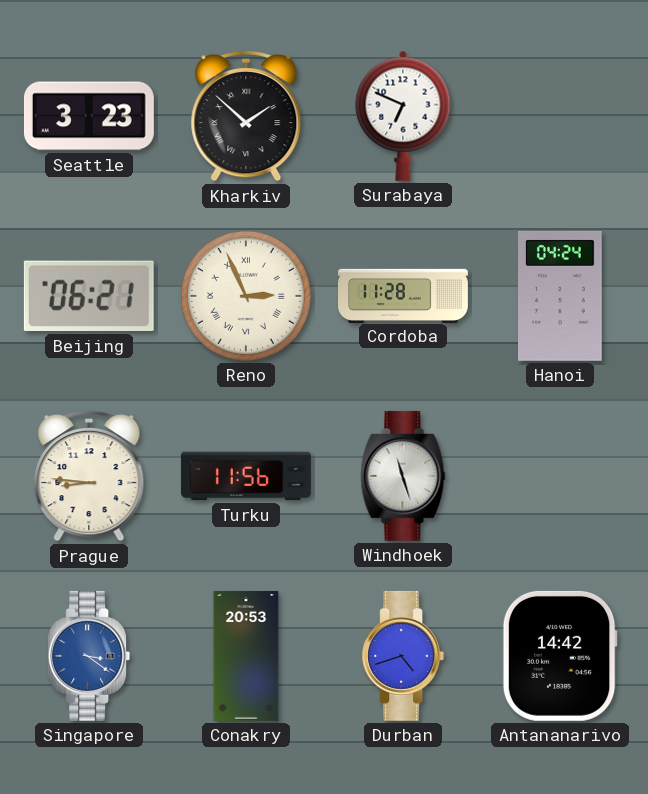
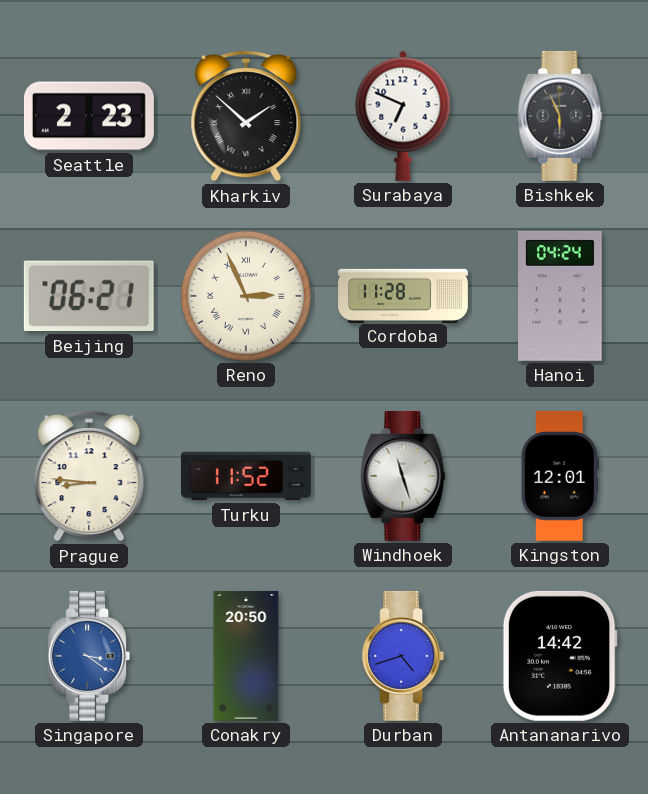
Seattle: 3:23 -> 2:23 (89, 116)
Bishkek: none -> 5:56 (560, 116)
Turku: 11:56 -> 11:52 (246, 476)
Kingston: none -> 12:01 (560, 476)
Conakry: 20:53 -> 20:50 (246, 656)
